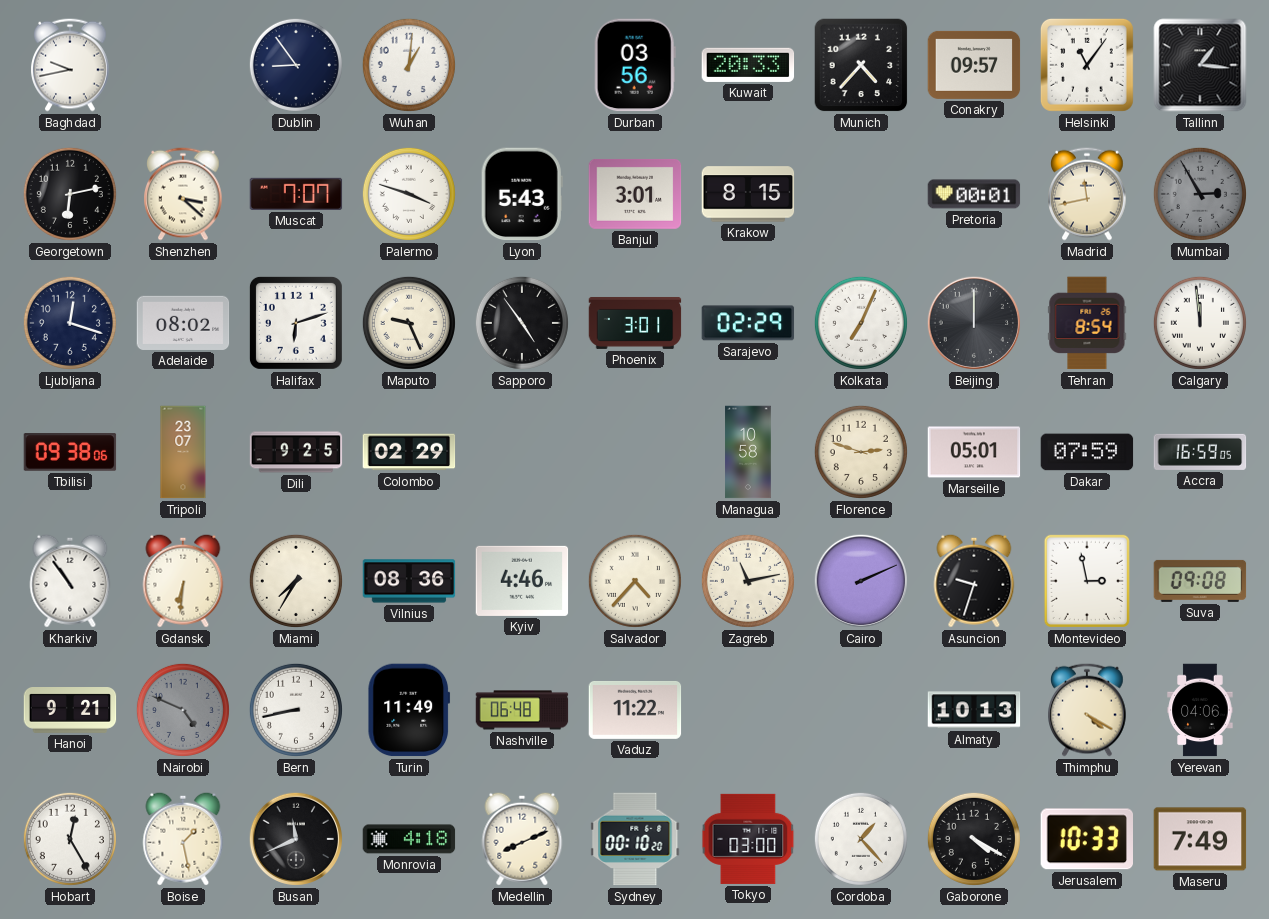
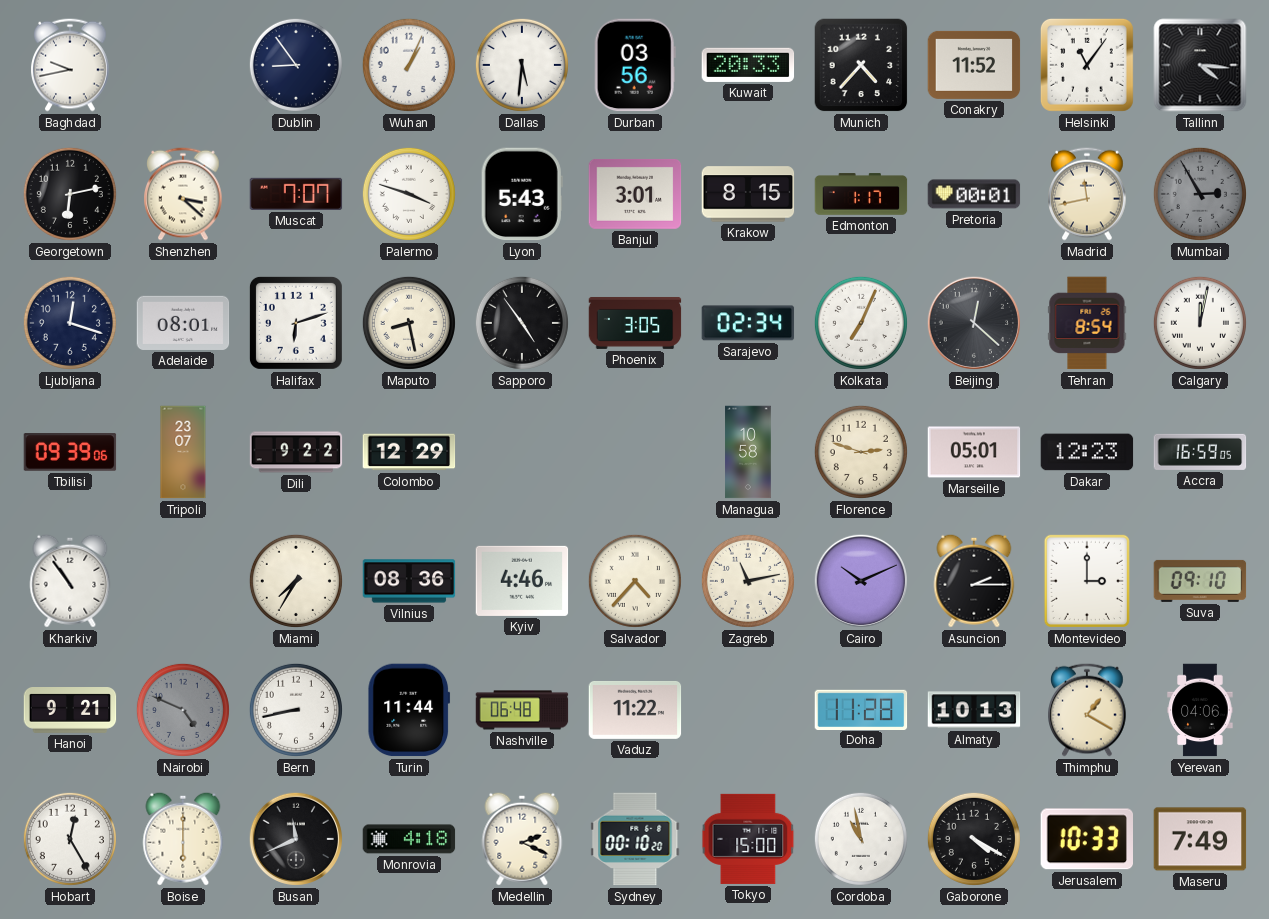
Wuhan: 1:01 -> 1:04 (409, 65)
Dallas: none -> 5:31 (522, 65)
Conakry: 09:57 -> 11:52 (974, 65)
Tallinn: 1:16 -> 4:16 (1200, 65)
Edmonton: none -> 1:17 (861, 194)
Adelaide: 08:02 -> 08:01 (183, 323)
Maputo: 9:26 -> 8:28 (409, 323)
Phoenix: 3:01 -> 3:05 (635, 323)
Sarajevo: 02:29 -> 02:34 (748, 323)
Beijing: 12:00 -> 12:22 (974, 323)
Calgary: 11:59 -> 12:02 (1200, 323)
Tbilisi: 09:38 -> 09:39 (70, 452)
Dili: 9:25 -> 9:22 (296, 452)
Colombo: 02:29 -> 12:29 (409, 452)
Dakar: 07:59 -> 12:23 (1087, 452)
Gdansk: 6:31 -> none (183, 581)
Cairo: 2:11 -> 10:11 (861, 581)
Asuncion: 9:33 -> 2:15 (974, 581)
Montevideo: 2:58 -> 3:00 (1087, 581)
Suva: 09:08 -> 09:10 (1200, 581)
Turin: 11:49 -> 11:44 (409, 710)
Doha: none -> 11:28 (861, 709)
Thimphu: 4:20 -> 1:20 (1088, 710)
Boise: 1:28 -> 6:00 (183, 839)
Medellin: 8:11 -> 2:19 (522, 839)
Tokyo: 03:00 -> 15:00 (748, 839)
Cordoba: 1:23 -> 10:58 (861, 839)
